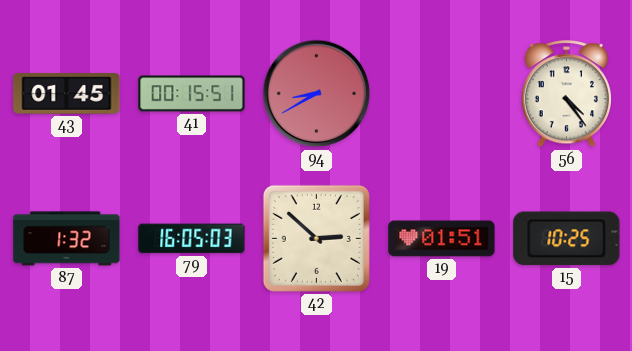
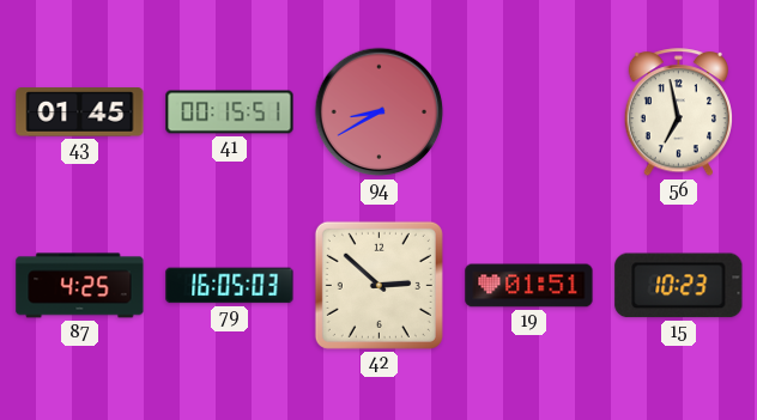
56: 4:24 -> 6:58 (678, 112)
87: 1:32 -> 4:25 (80, 286)
15: 10:25 -> 10:23 (679, 286)
